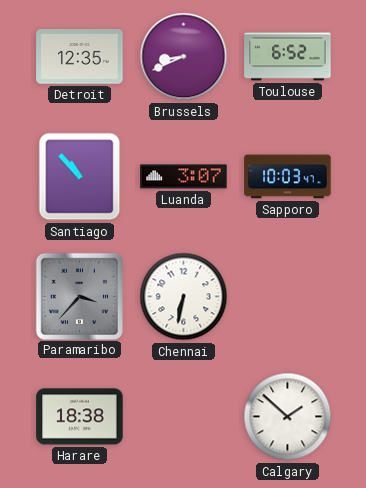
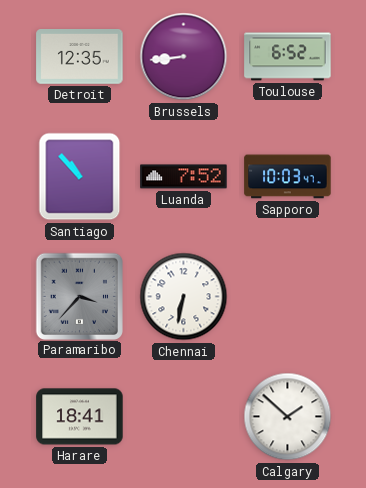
Brussels: 8:41 -> 8:44 (184, 57)
Luanda: 3:07 -> 7:52 (184, 177)
Harare: 18:38 -> 18:41 (80, 417)
